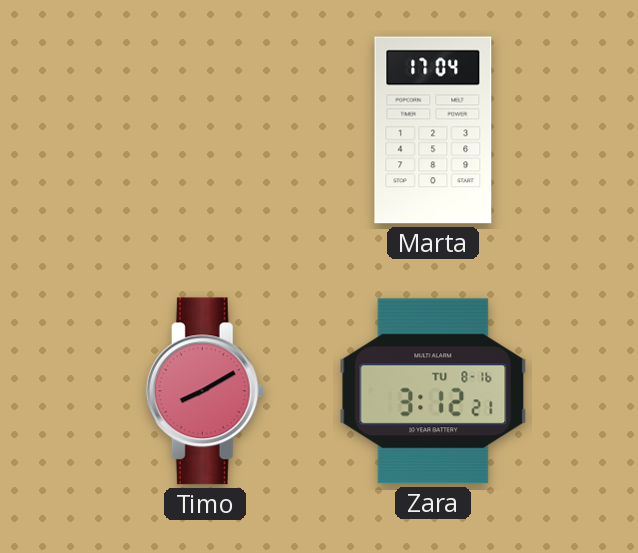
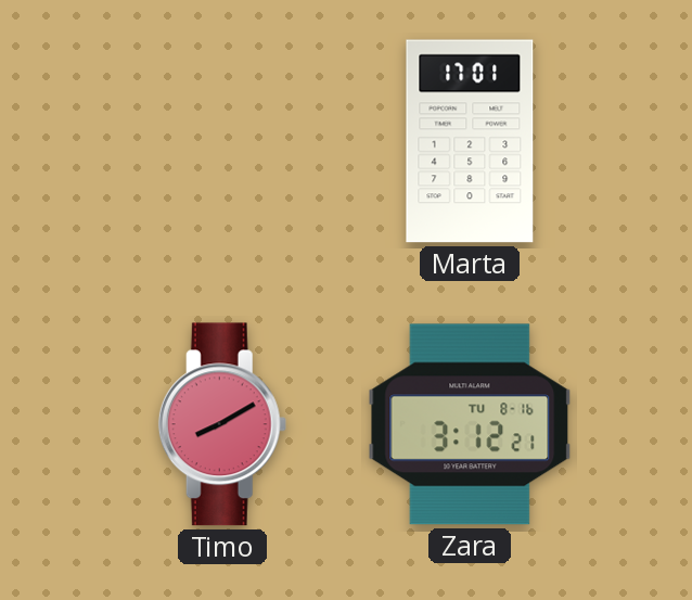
Marta: 17:04 -> 17:01 (470, 141)
